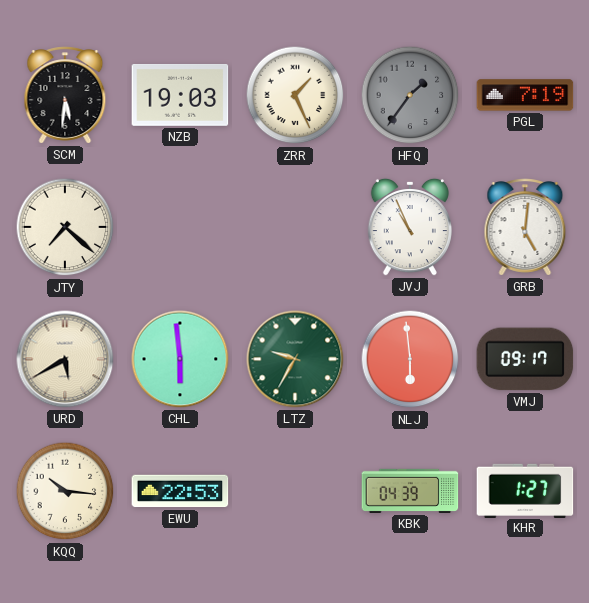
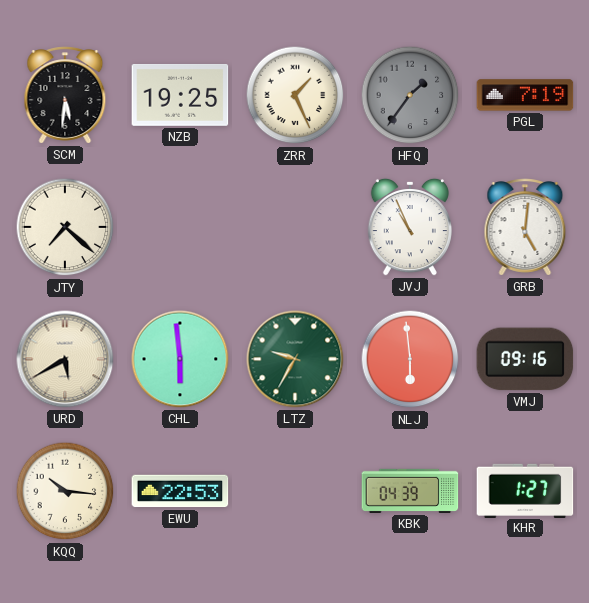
NZB: 19:03 -> 19:25 (180, 95)
VMJ: 09:17 -> 09:16 (525, 359)
